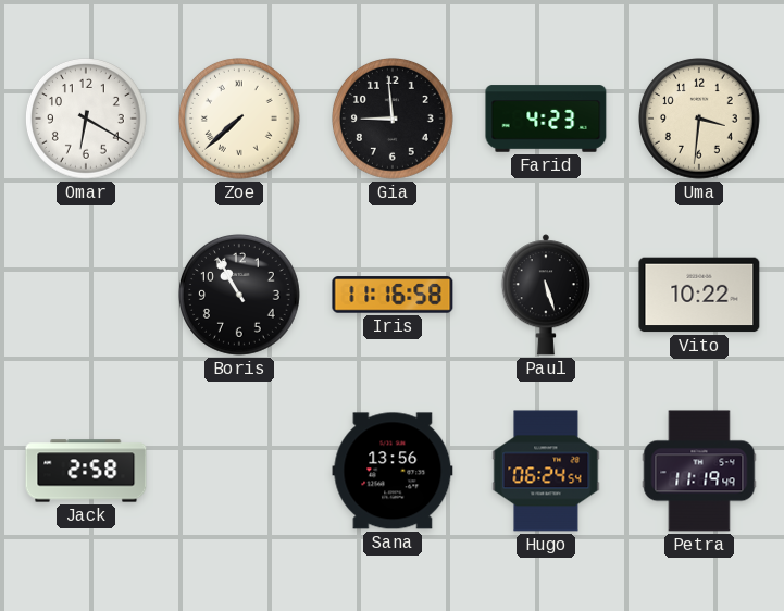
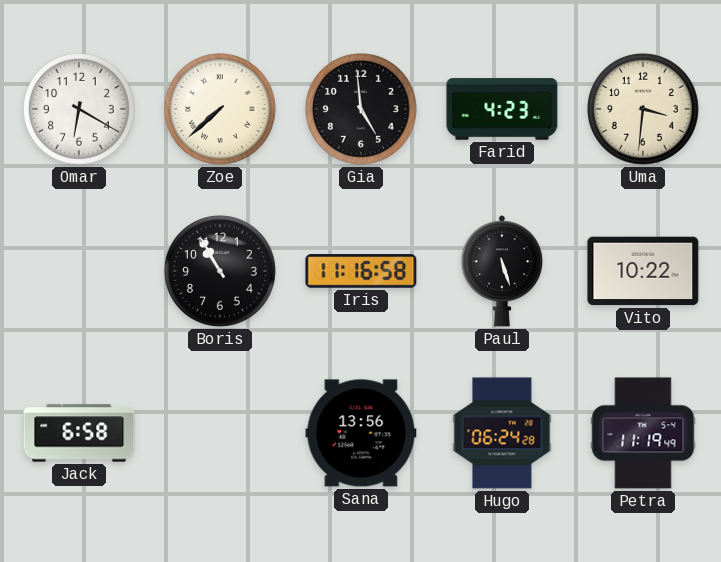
Gia: 8:59 -> 4:59 (362, 110)
Jack: 2:58 -> 6:58 (79, 433)
Hugo: 06:24:54 -> 06:24:28 (502, 433)
